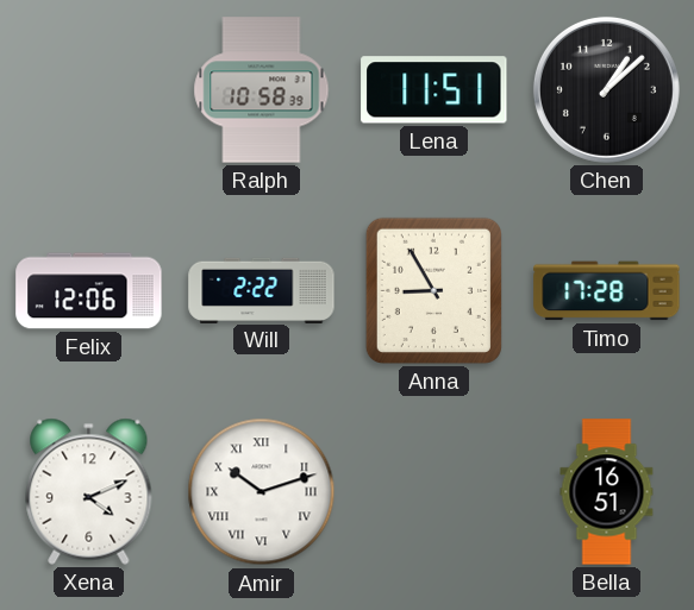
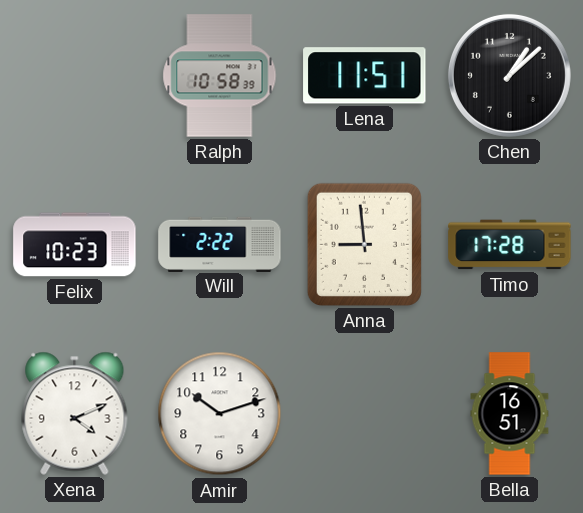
Felix: 12:06 -> 10:23 (75, 245)
Anna: 8:55 -> 8:59 (364, 244)
Amir numerals: Roman -> Arabic (220, 414)
